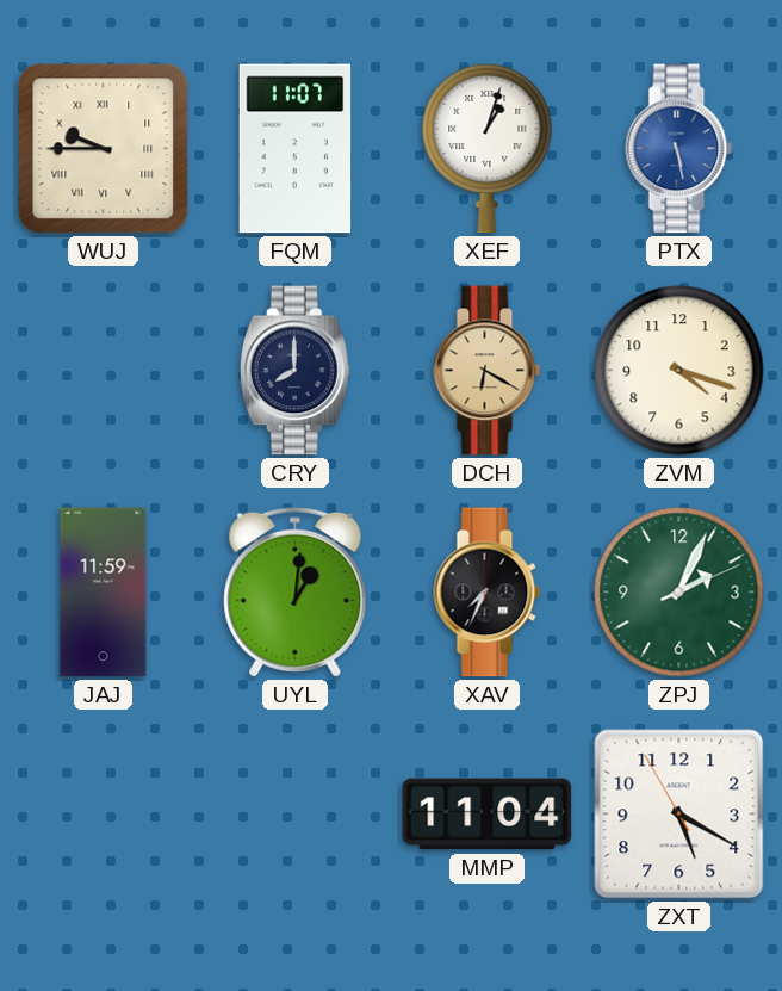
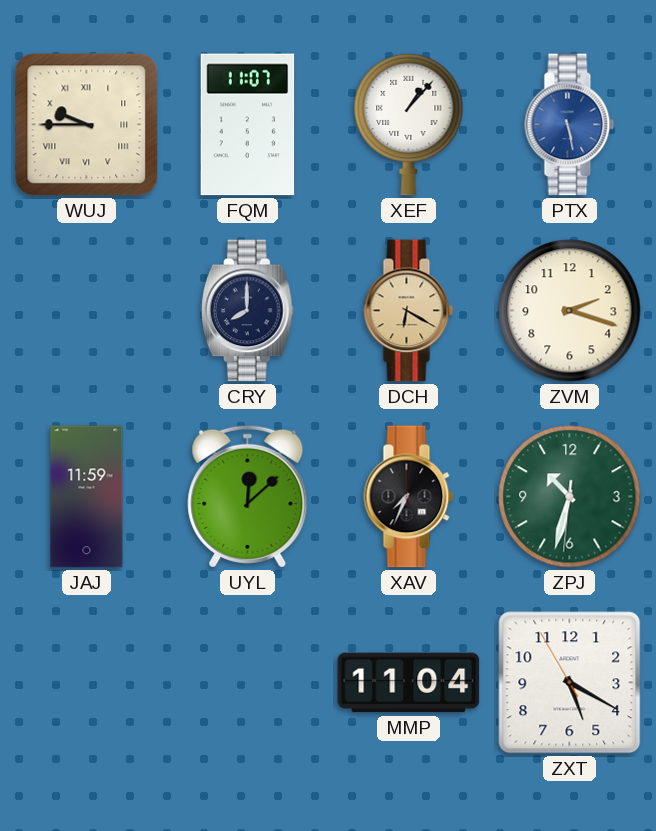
XEF: 1:03 -> 1:07 (409, 124)
ZVM: 4:18 -> 2:18 (570, 311)
UYL: 1:01 -> 12:08 (248, 496)
ZPJ: 2:04 -> 10:32 (570, 497)
